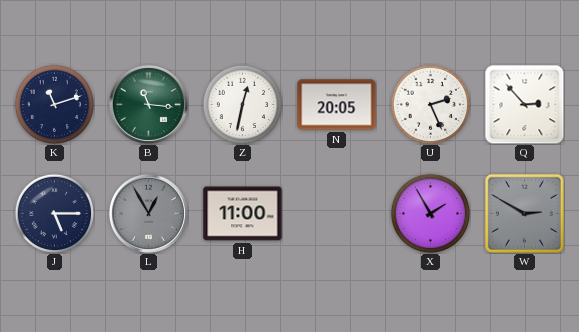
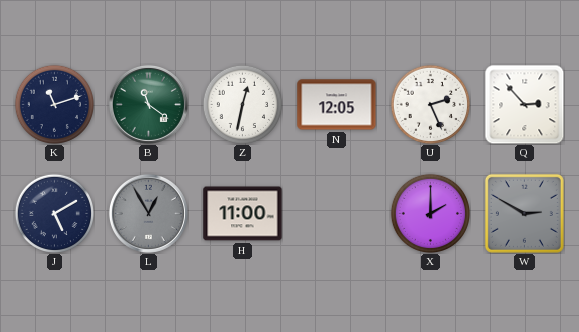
B: 11:16 -> 11:21 (148, 104)
N: 20:05 -> 12:05 (337, 105)
J: 5:15 -> 5:10 (54, 213)
X: 1:55 -> 2:00 (430, 213)
